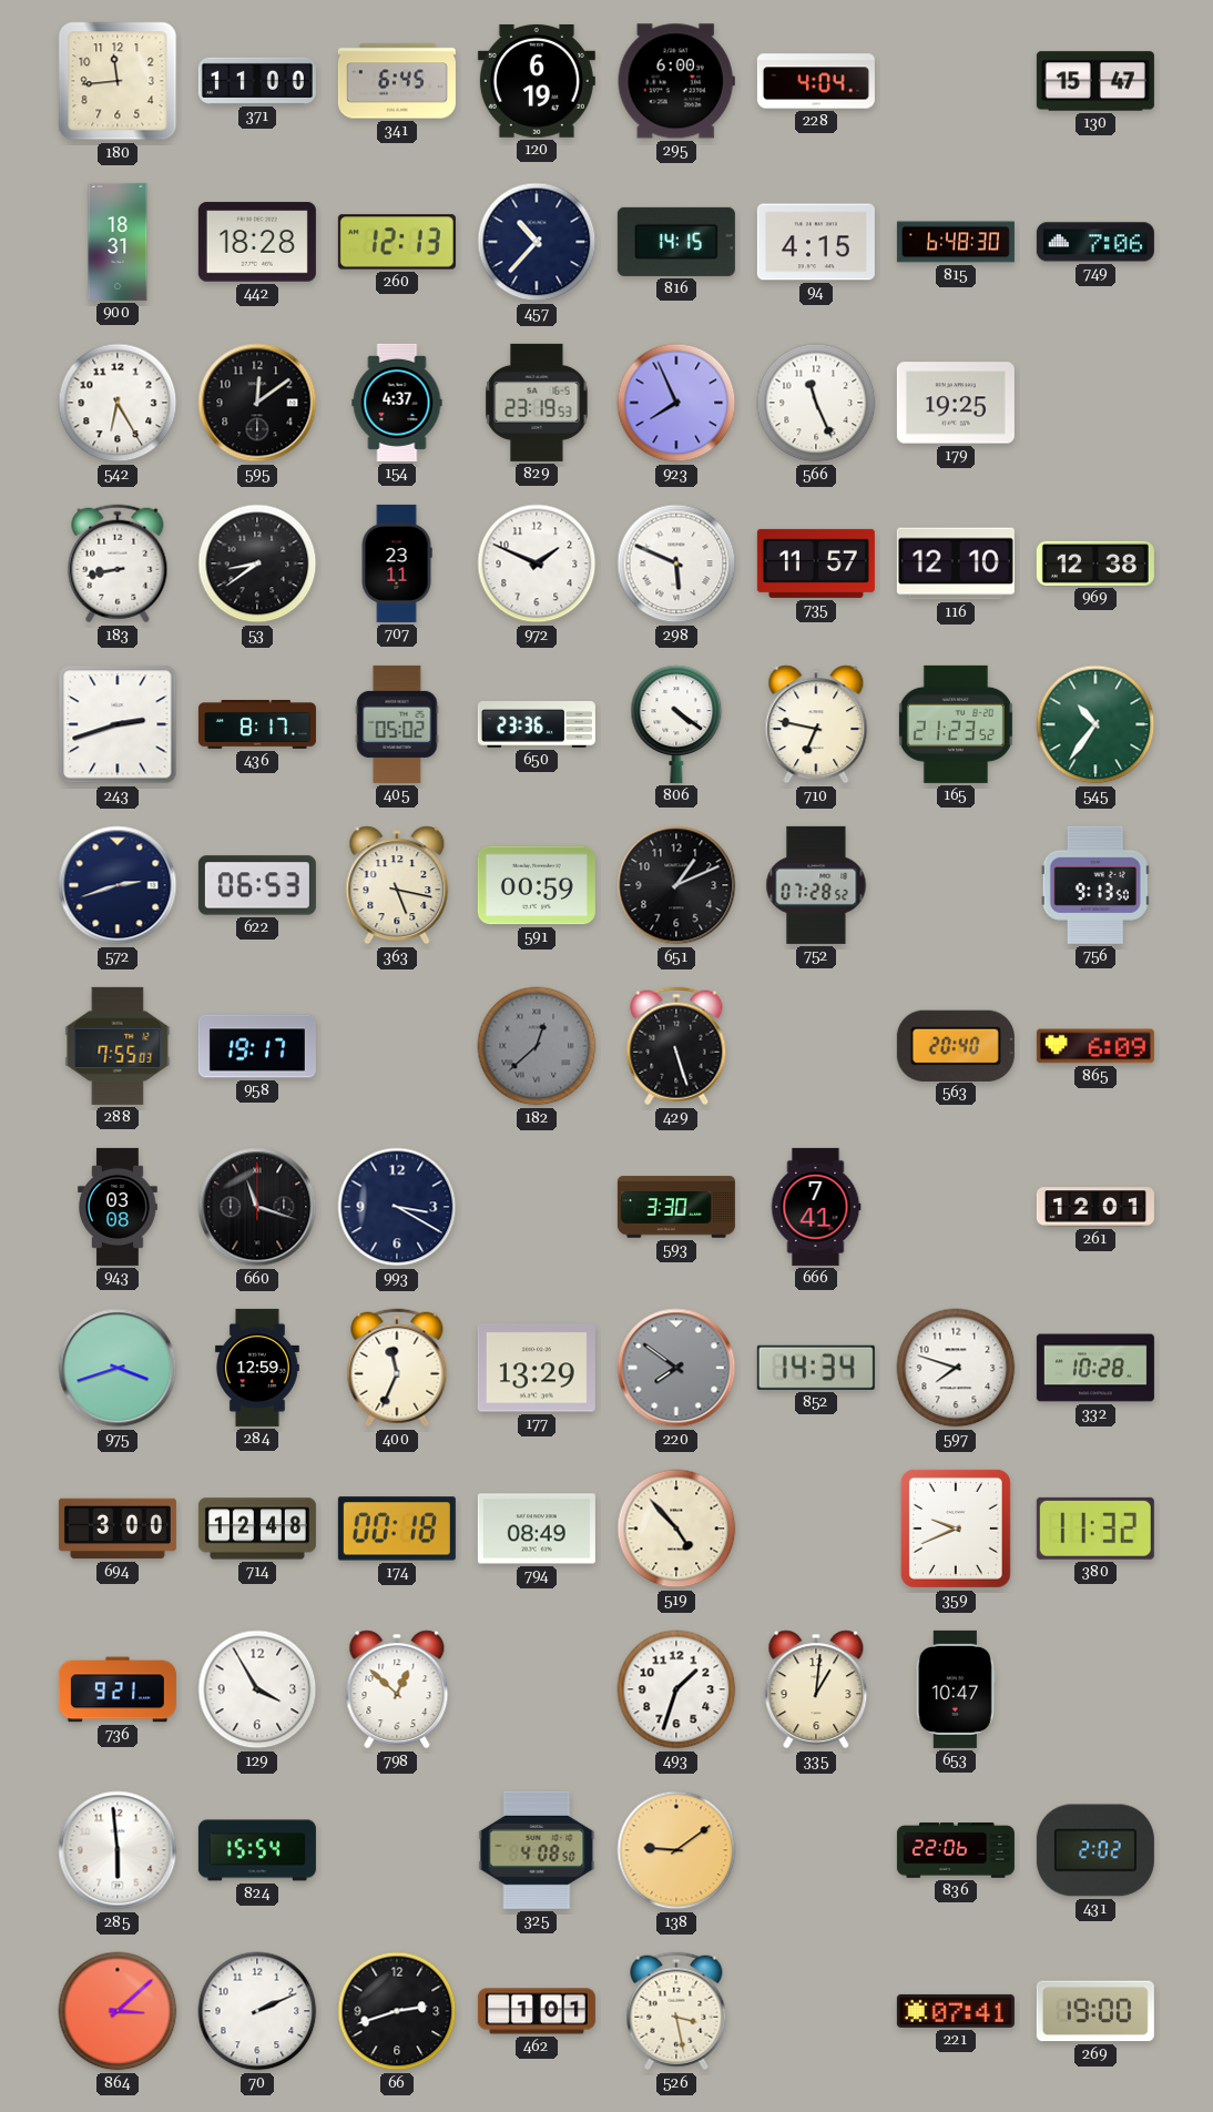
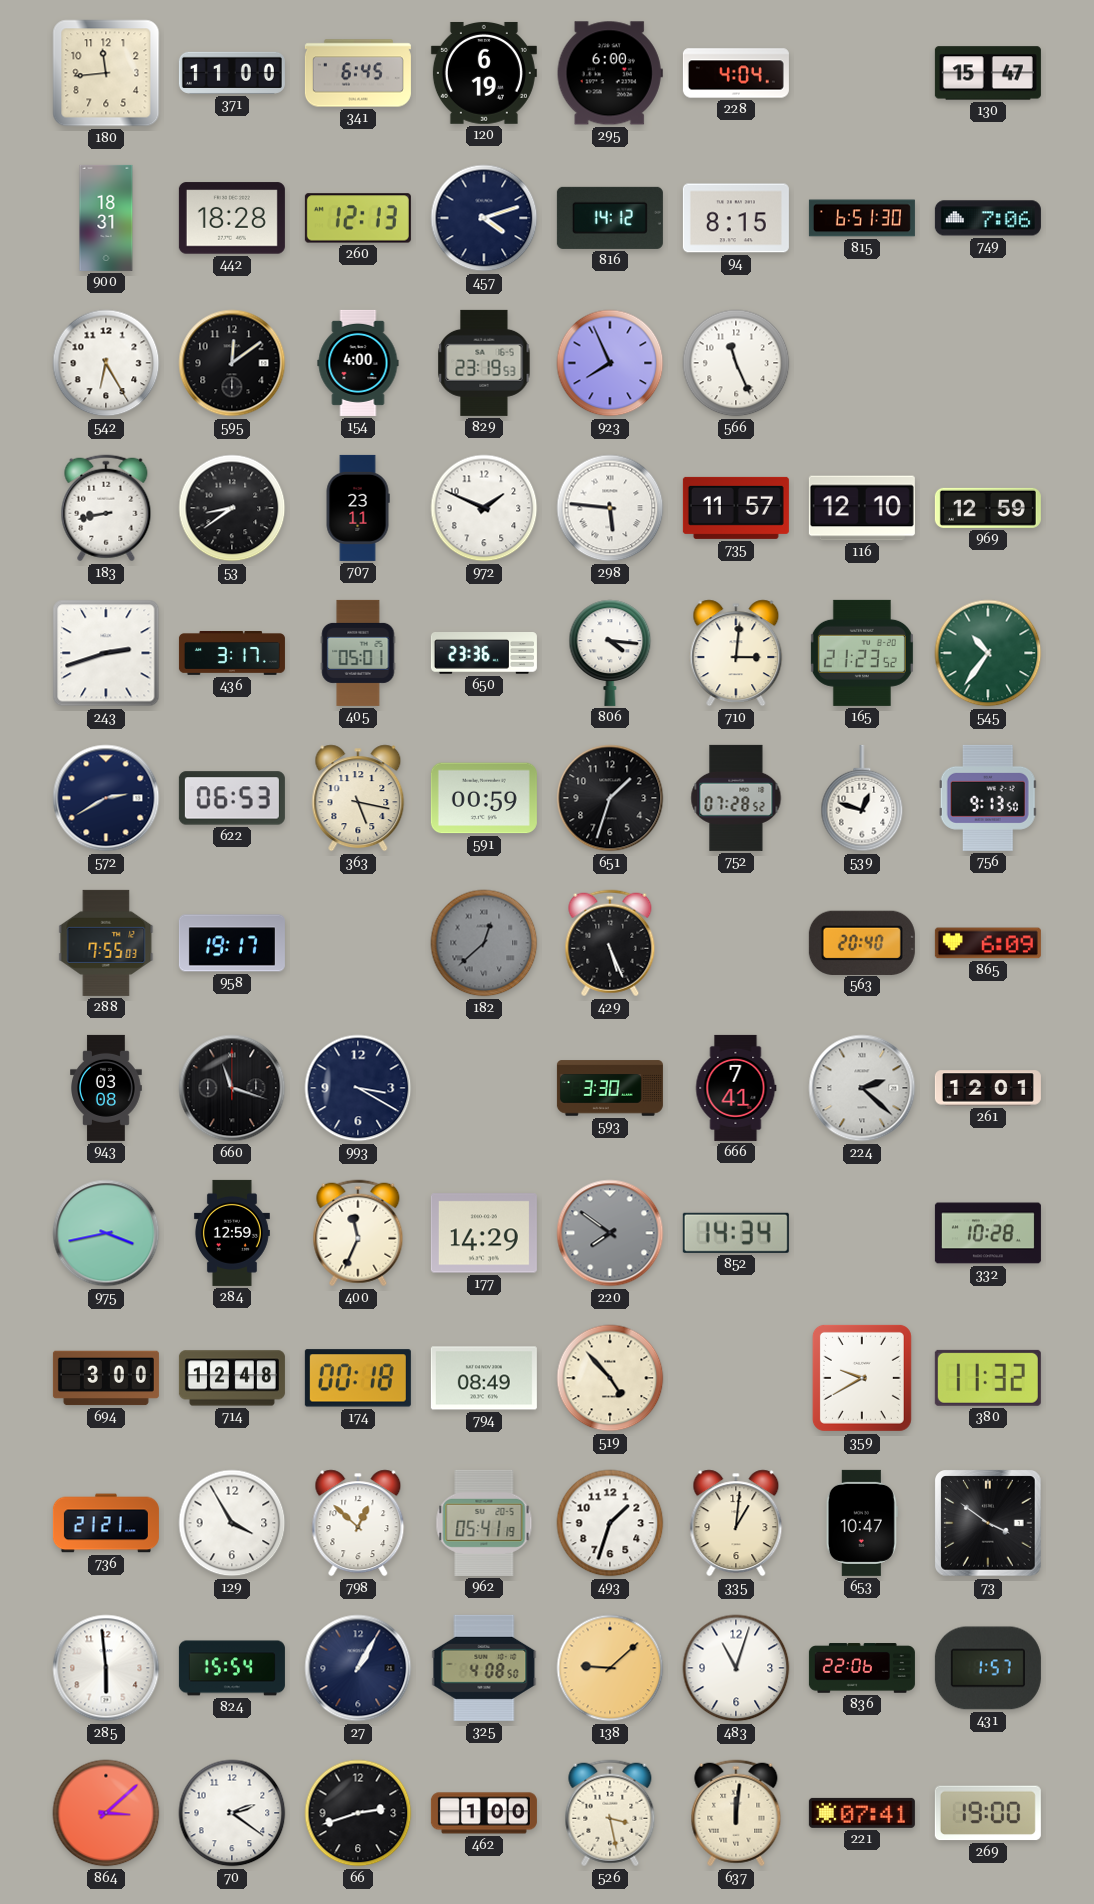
457: 10:37 -> 4:12 (484, 218)
816: 14:15 -> 14:12 (610, 218)
94: 4:15 -> 8:15 (736, 218)
815: 6:48 -> 6:51 (862, 218)
154: 4:37 -> 4:00 (358, 363)
179: 19:25 -> none (956, 403)
298: 5:49 -> 5:46 (610, 508)
969: 12:38 -> 12:59 (988, 508)
436: 8:17 -> 3:17 (232, 654)
405: 05:02 -> 05:01 (358, 653)
806: 4:21 -> 4:16 (610, 653)
710: 6:47 -> 3:01 (736, 653)
572: 2:42 -> 2:40 (106, 798)
651: 1:11 -> 1:33 (610, 798)
539: none -> 12:48 (862, 798)
429: 5:27 -> 5:26 (610, 943)
224: none -> 2:22 (862, 1088)
975: 3:42 -> 3:43 (106, 1233)
177: 13:29 -> 14:29 (484, 1233)
597: 7:48 -> none (956, 1368)
359: 9:41 -> 9:40 (862, 1378)
736: 9:21 -> 21:21 (106, 1523)
962: none -> 05:41 (484, 1523)
73: none -> 3:51 (988, 1523)
27: none -> 1:05 (358, 1668)
138: 9:09 -> 9:08 (610, 1668)
483: none -> 11:03 (736, 1668)
431: 2:02 -> 1:57 (988, 1668)
70: 2:11 -> 2:21 (232, 1813)
462: 1:01 -> 1:00 (484, 1813)
637: none -> 12:01 (736, 1813)
